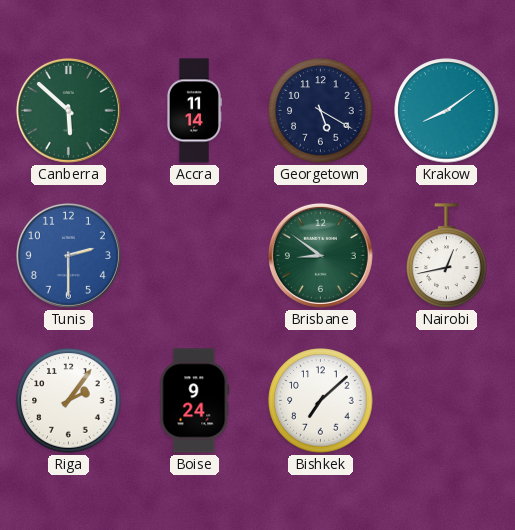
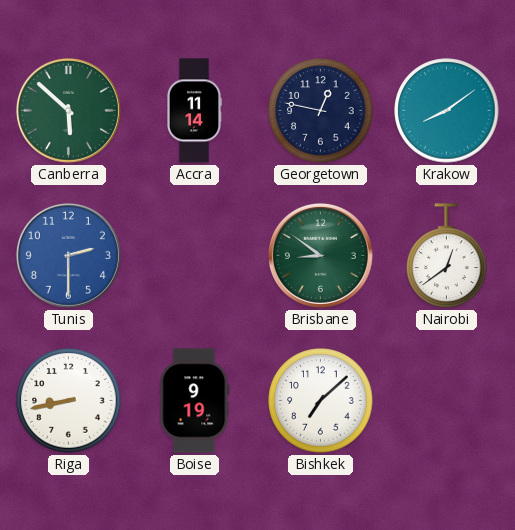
Georgetown: 5:20 -> 12:47 (321, 111)
Nairobi: 12:43 -> 12:39 (447, 256)
Riga: 2:06 -> 8:43 (69, 401)
Boise: 9:24 -> 9:19 (195, 401)
